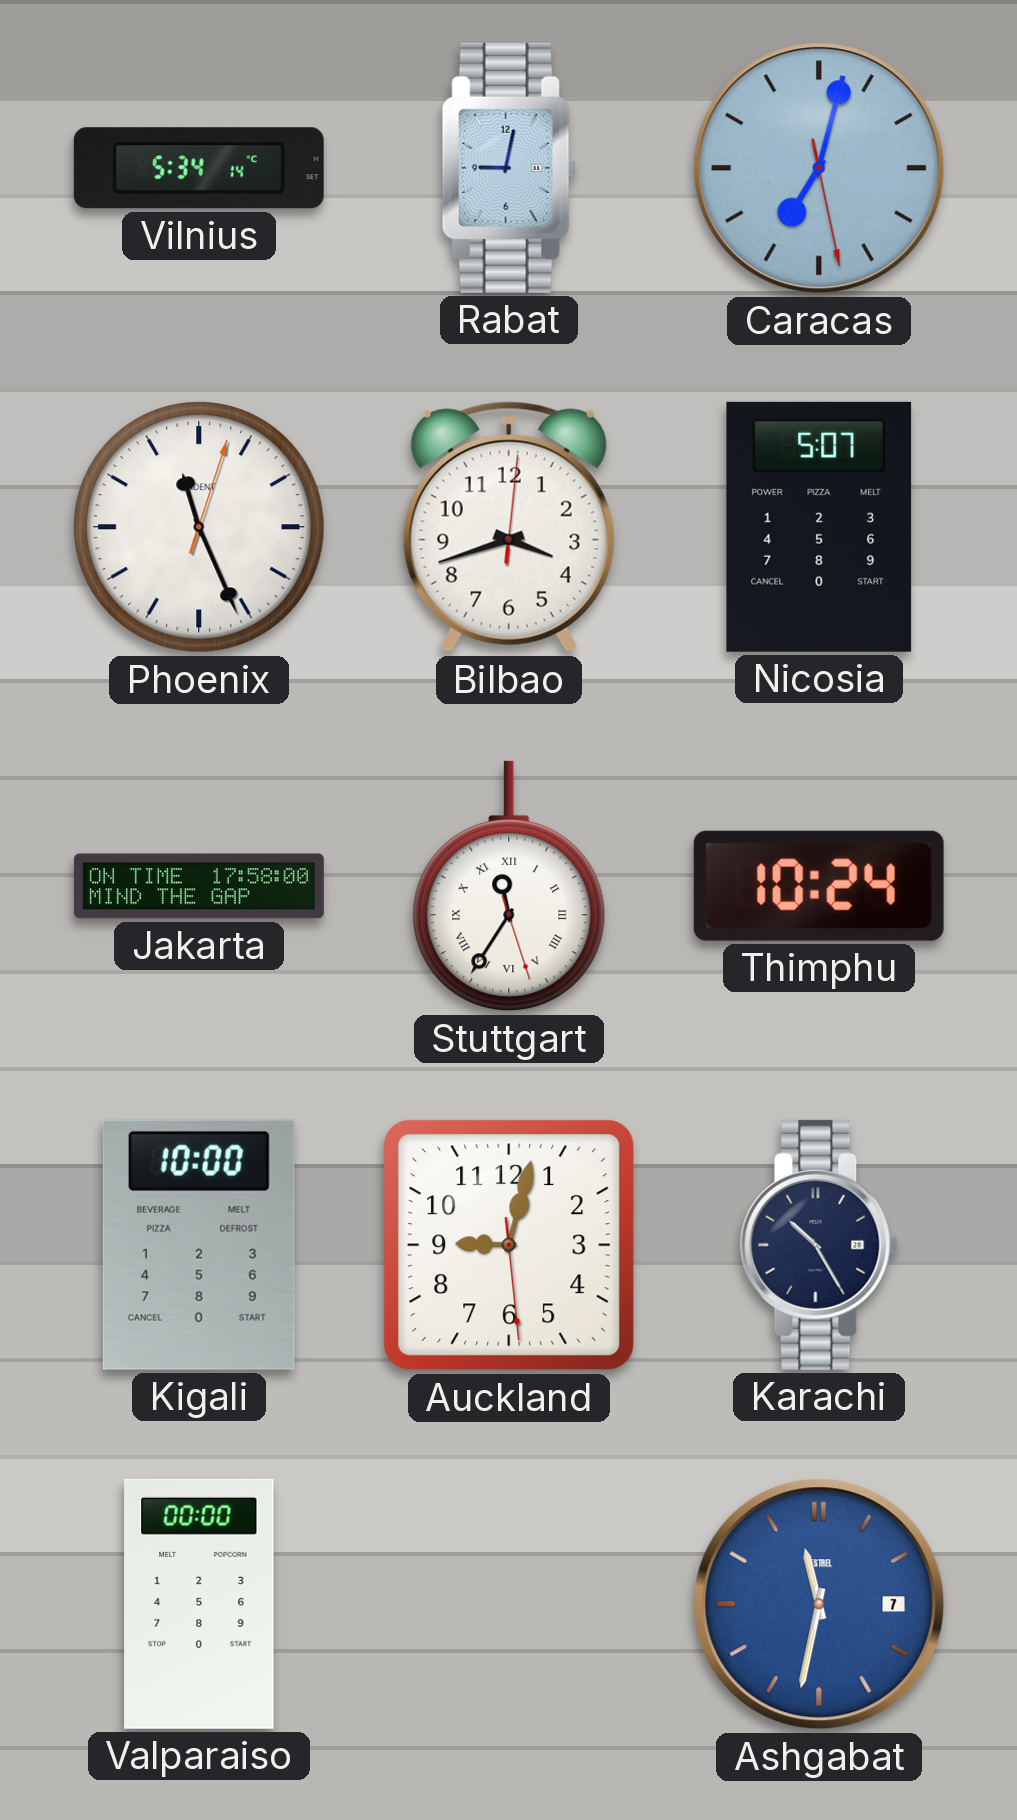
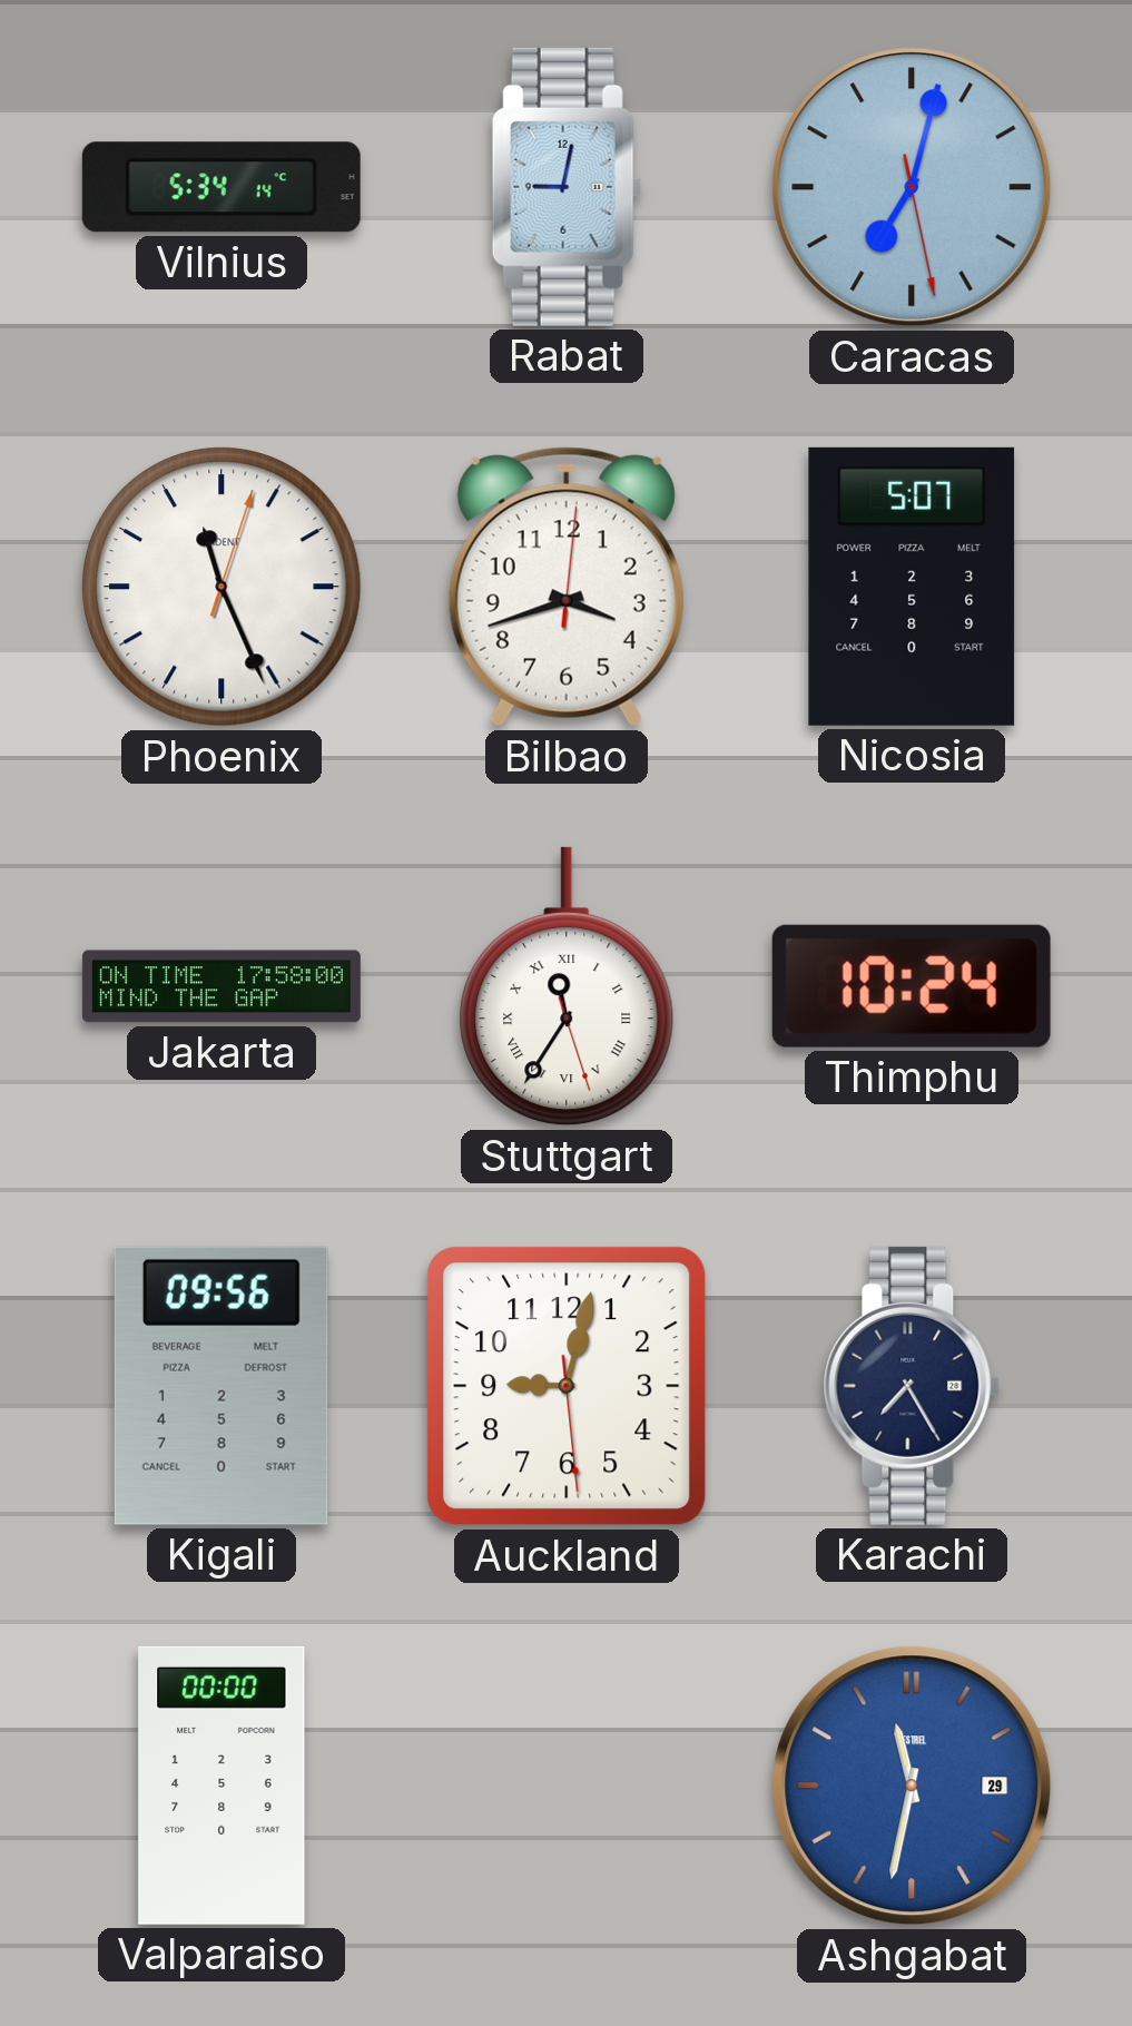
Kigali: 10:00 -> 09:56 (222, 1386)
Karachi: 10:25 -> 7:25 (912, 1386)
Ashgabat date: 7 -> 29 (912, 1786)
